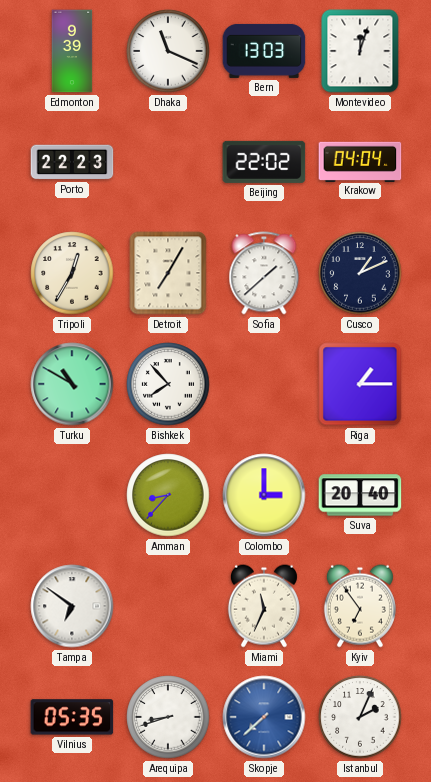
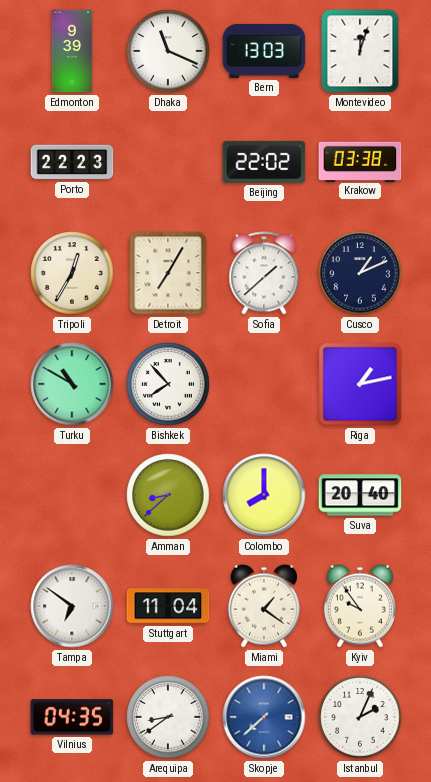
Krakow: 04:04 -> 03:38 (360, 161)
Riga: 1:15 -> 1:13 (360, 384)
Amman: 8:37 -> 8:38 (168, 495)
Colombo: 3:00 -> 8:00 (264, 495)
Stuttgart: none -> 11:04 (168, 606)
Miami: 11:34 -> 1:21 (264, 606)
Kyiv: 6:54 -> 9:54 (360, 606)
Vilnius: 05:35 -> 04:35 (72, 717)
Arequipa: 8:42 -> 8:39 (168, 717)
